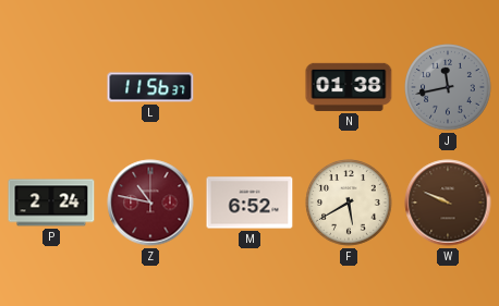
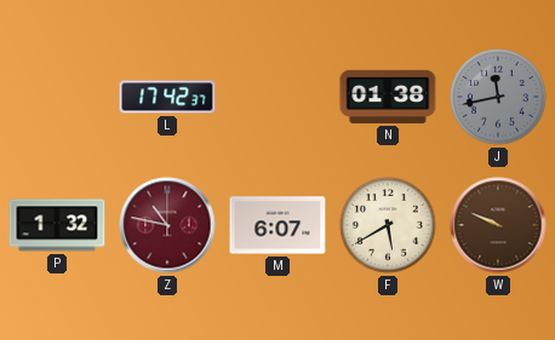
L: 11:56 -> 17:42 (167, 97)
P: 2:24 -> 1:32 (57, 225)
M: 6:52 -> 6:07 (277, 225)
